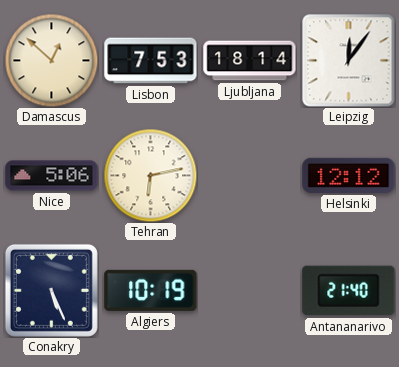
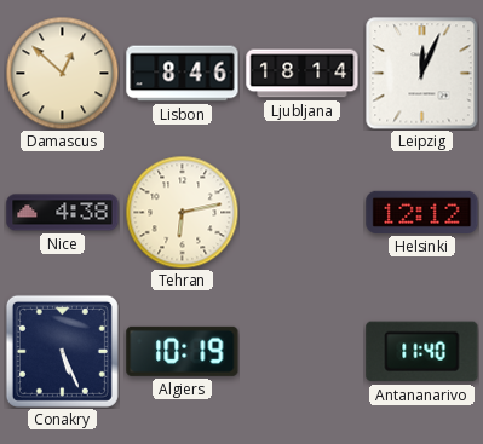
Lisbon: 7:53 -> 8:46 (183, 74)
Leipzig: 12:06 -> 12:04 (421, 73)
Nice: 5:06 -> 4:38 (63, 213)
Antananarivo: 21:40 -> 11:40 (422, 352)
